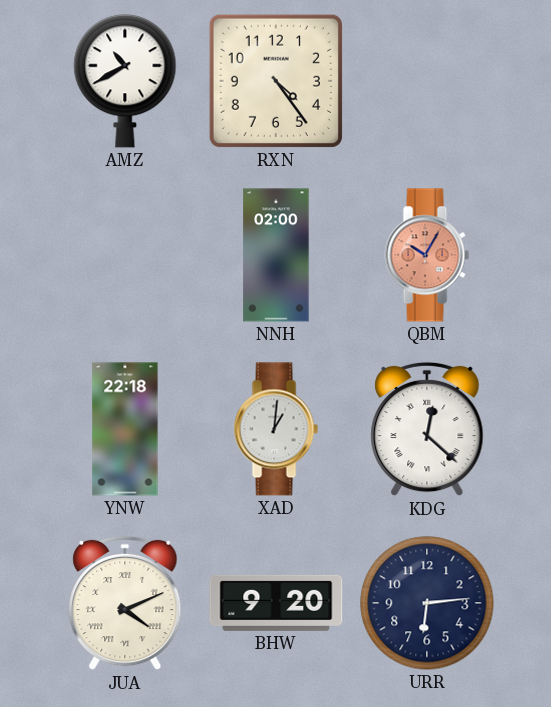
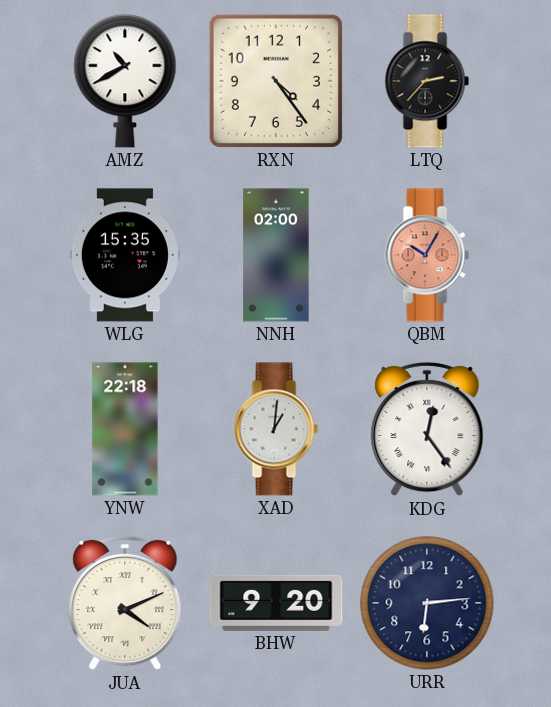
LTQ: none -> 2:37 (427, 81)
WLG: none -> 15:35 (125, 255)
KDG: 12:22 -> 12:24 (427, 429)
